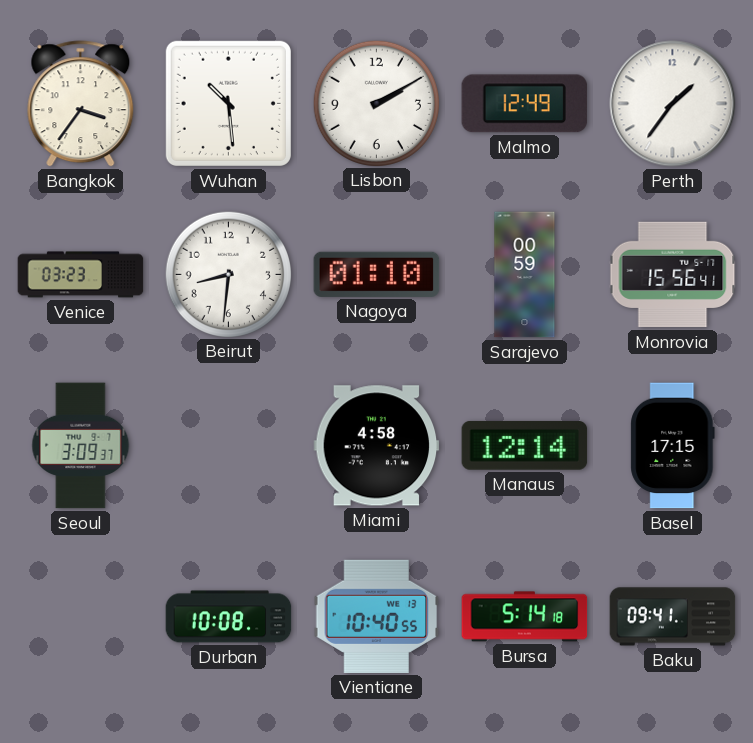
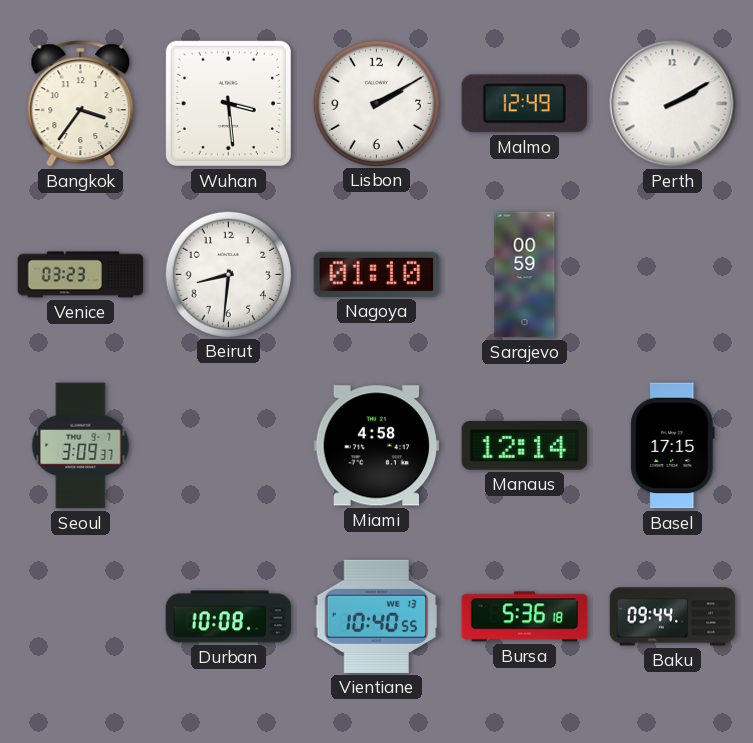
Wuhan: 10:29 -> 3:29 (228, 103)
Perth: 1:36 -> 2:10 (673, 104)
Monrovia: 15:56 -> none (673, 275)
Bursa: 5:14 -> 5:36 (525, 617)
Baku: 09:41 -> 09:44 (673, 617)
